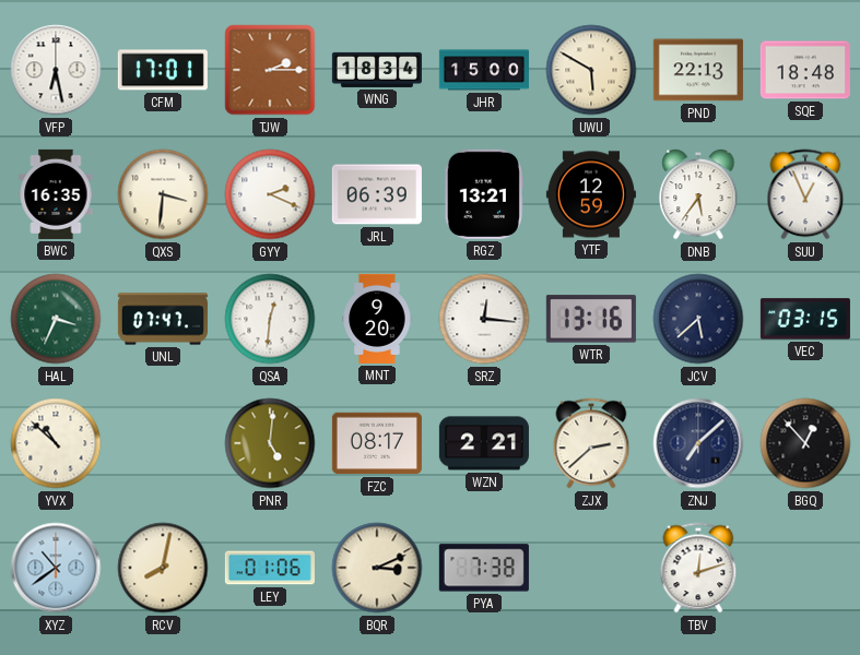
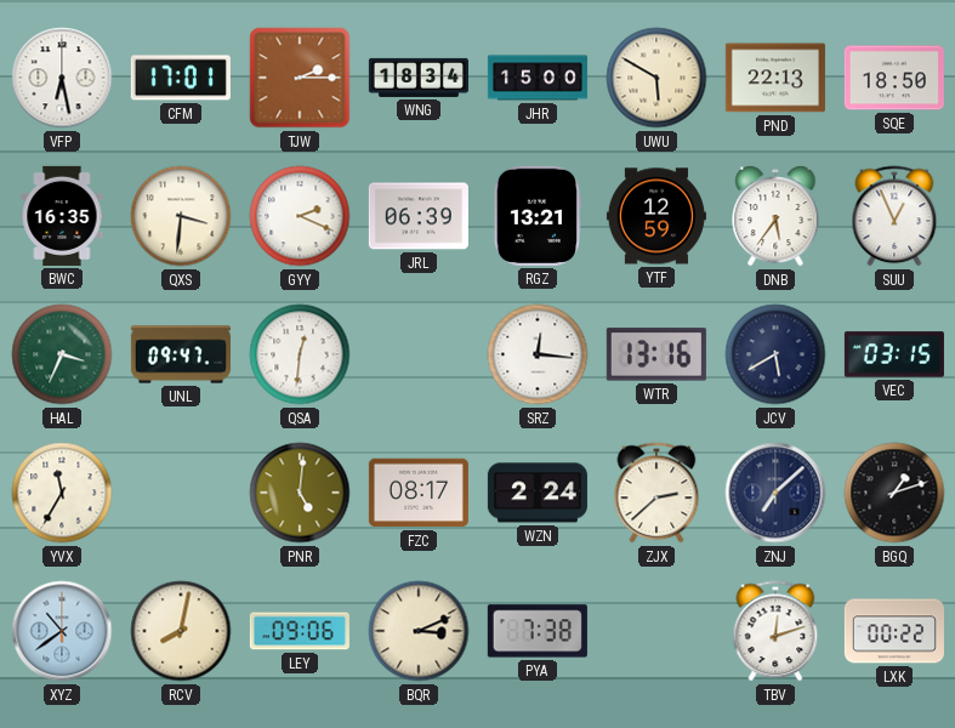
SQE: 18:48 -> 18:50 (894, 78)
UNL: 07:47 -> 09:47 (181, 354)
MNT: 9:20 -> none (377, 319)
JCV: 5:38 -> 5:40 (775, 354)
YVX: 10:52 -> 11:35 (62, 493)
WZN: 2:21 -> 2:24 (538, 493)
BGQ: 12:53 -> 1:12 (894, 493)
LEY: 01:06 -> 09:06 (300, 631)
LXK: none -> 00:22 (894, 631)
